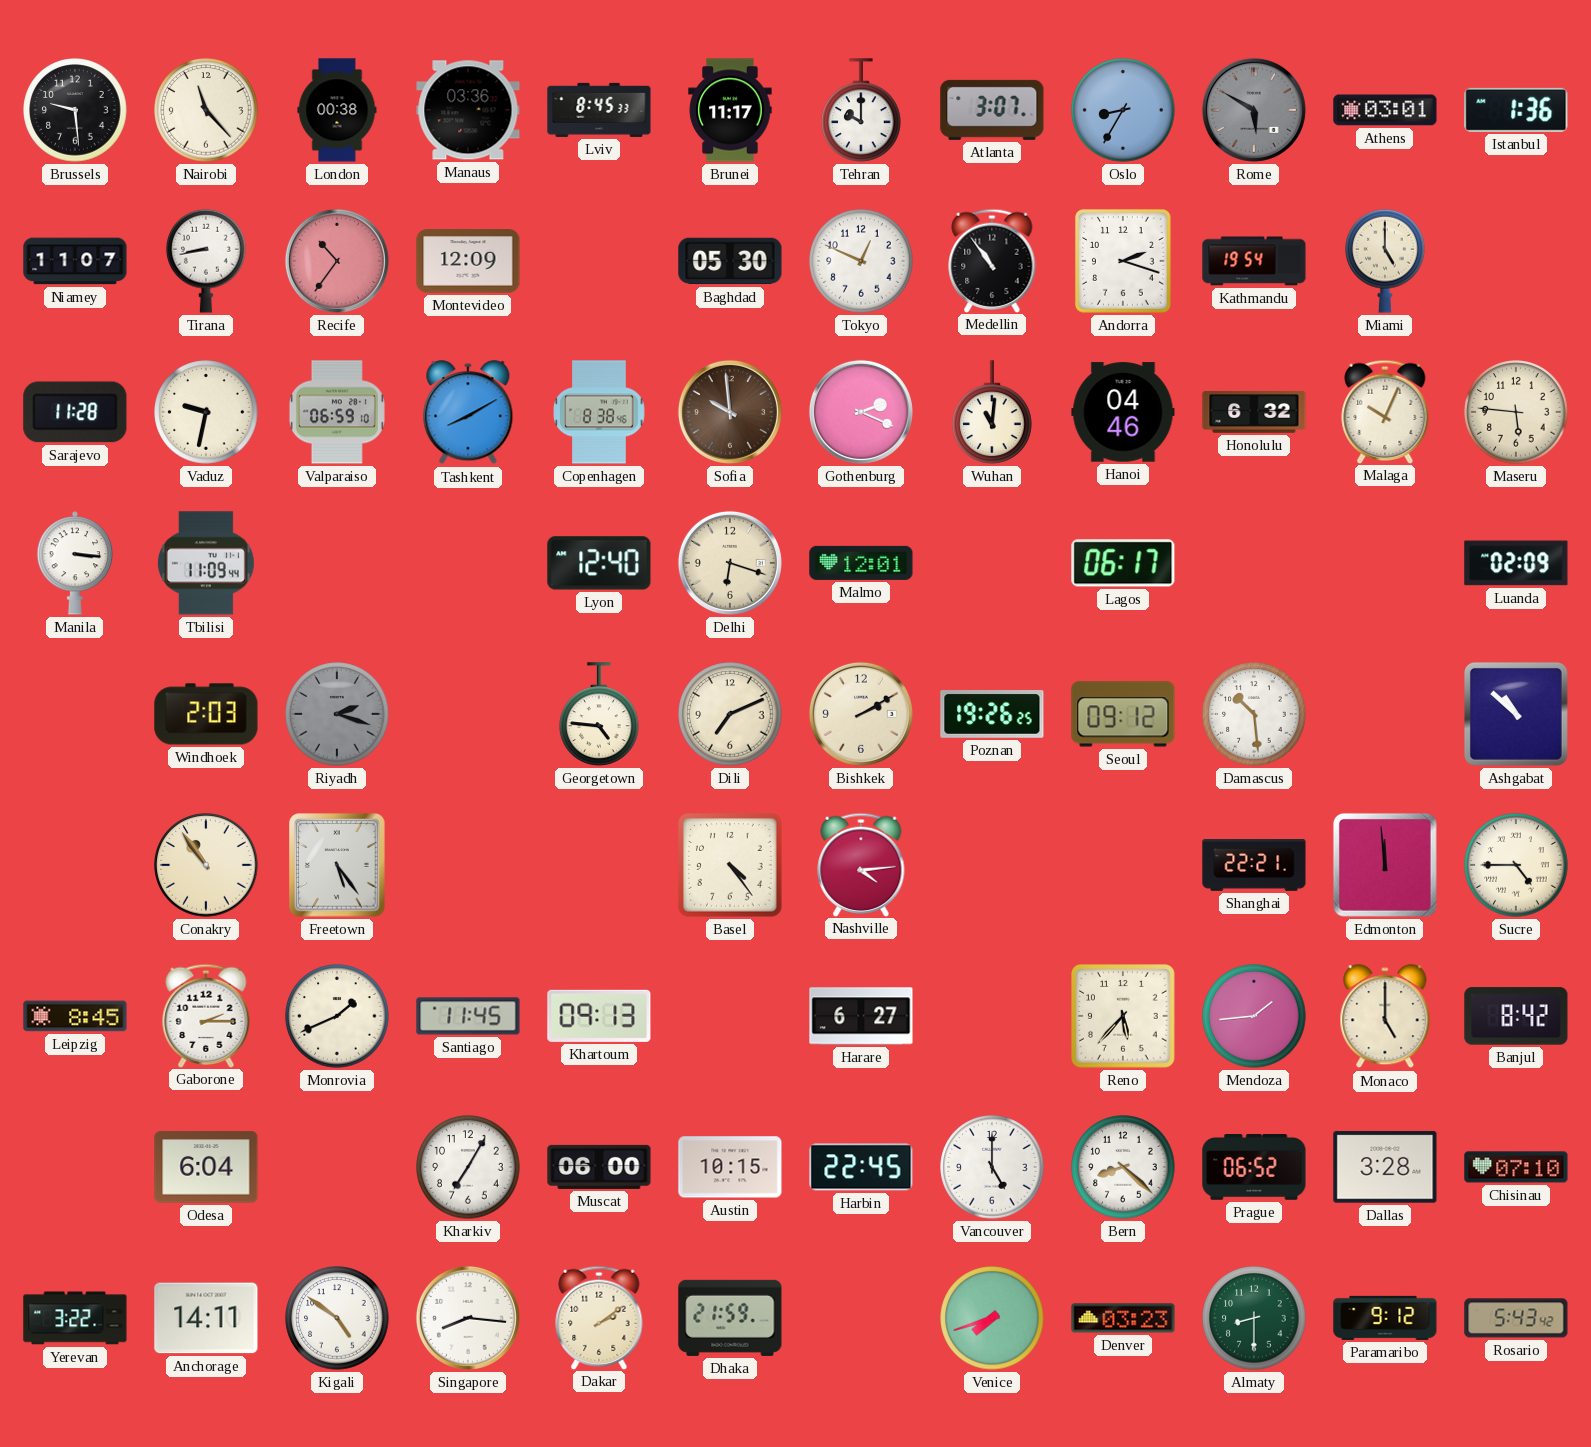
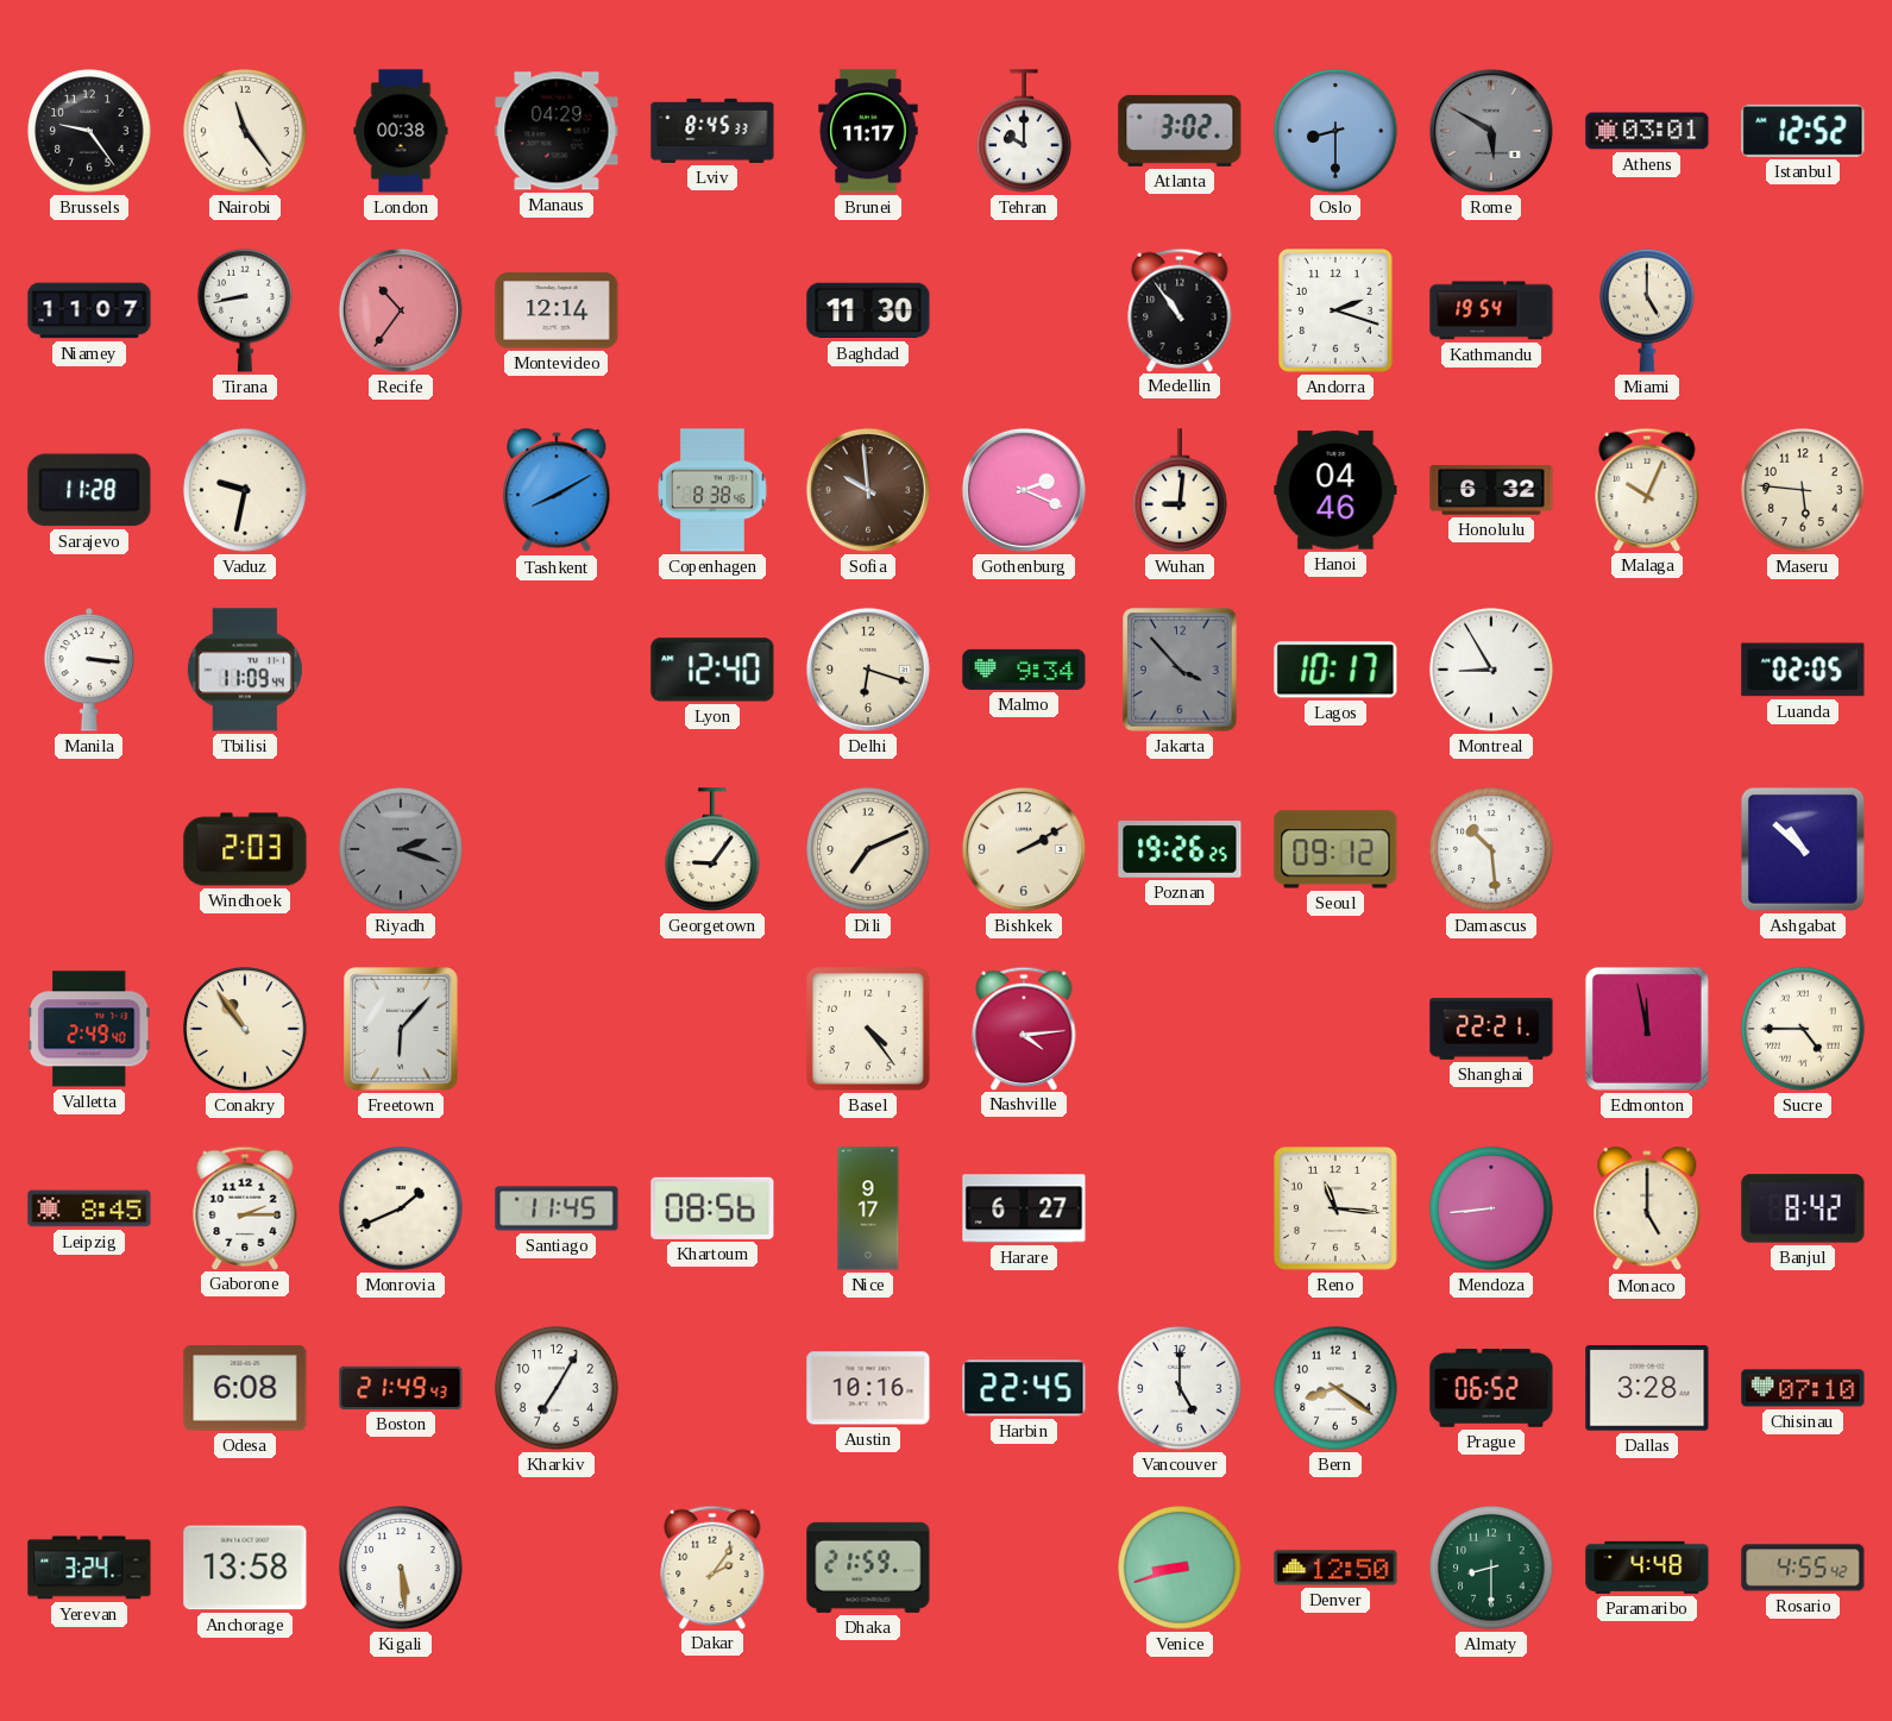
Brussels: 9:29 -> 9:24 (89, 131)
Nairobi: 11:23 -> 11:24 (245, 131)
Manaus: 03:36 -> 04:29 (557, 131)
Atlanta: 3:07 -> 3:02 (1180, 131)
Oslo: 8:35 -> 8:30 (1335, 131)
Istanbul: 1:36 -> 12:52 (1803, 131)
Montevideo: 12:09 -> 12:14 (557, 310)
Baghdad: 05:30 -> 11:30 (868, 310)
Tokyo: 12:49 -> none (861, 261)
Valparaiso: 06:59 -> none (337, 412)
Wuhan: 11:01 -> 9:01 (1180, 490)
Malmo: 12:01 -> 9:34 (1024, 670)
Jakarta: none -> 3:53 (1180, 670)
Lagos: 06:17 -> 10:17 (1335, 670)
Montreal: none -> 8:55 (1491, 670)
Luanda: 02:09 -> 02:05 (1803, 670)
Georgetown: 4:46 -> 9:06 (712, 849)
Valletta: none -> 2:49 (89, 1029)
Freetown: 5:24 -> 6:07 (401, 1029)
Edmonton: 11:59 -> 11:58 (1647, 1029)
Khartoum: 09:13 -> 08:56 (712, 1208)
Nice: none -> 9:17 (868, 1208)
Reno: 5:37 -> 11:16 (1335, 1208)
Mendoza: 1:44 -> 8:44 (1491, 1208)
Odesa: 6:04 -> 6:08 (245, 1388)
Boston: none -> 21:49 (401, 1388)
Muscat: 06:00 -> none (599, 1167)
Austin: 10:15 -> 10:16 (868, 1388)
Bern: 8:22 -> 8:21 (1335, 1388)
Yerevan: 3:22 -> 3:24 (89, 1568)
Anchorage: 14:11 -> 13:58 (245, 1568)
Kigali: 4:51 -> 5:29 (401, 1568)
Singapore: 8:16 -> none (468, 1318)
Dakar: 2:09 -> 2:06 (712, 1566)
Venice: 7:42 -> 8:42 (1180, 1568)
Denver: 03:23 -> 12:50 (1335, 1568)
Paramaribo: 9:12 -> 4:48 (1647, 1568)
Rosario: 5:43 -> 4:55 (1803, 1568)
